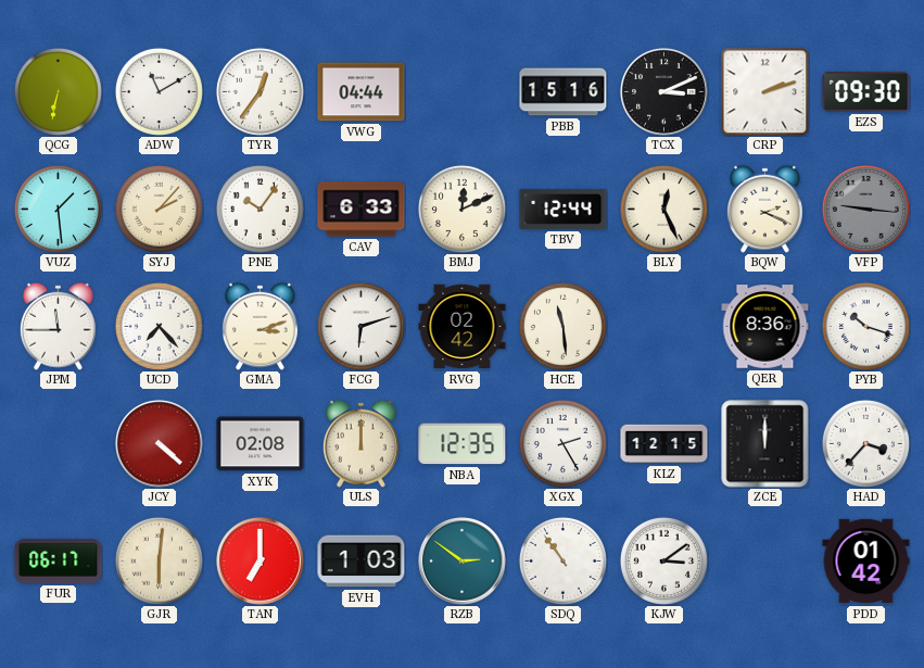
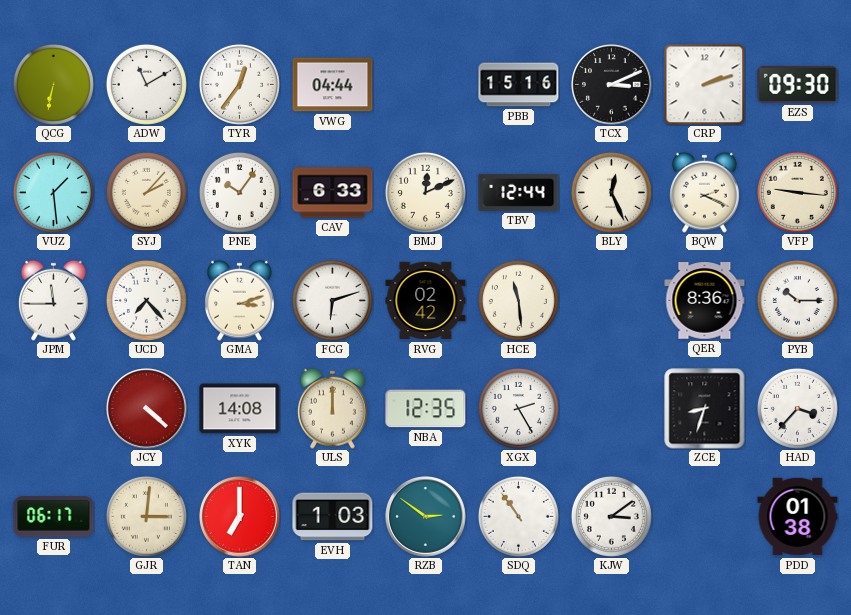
VFP dial: grey -> cream (797, 192)
PYB: 10:18 -> 10:15 (797, 300)
XYK: 02:08 -> 14:08 (240, 409)
KLZ: 12:15 -> none (664, 444)
ZCE: 12:00 -> 8:33 (705, 409)
GJR: 6:01 -> 3:01 (146, 516)
PDD: 01:42 -> 01:38 (798, 517)
